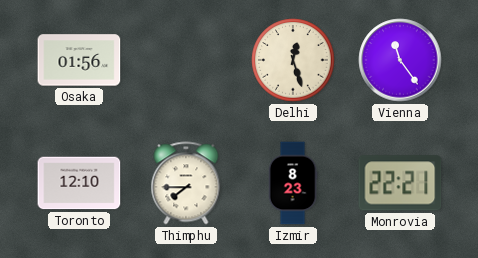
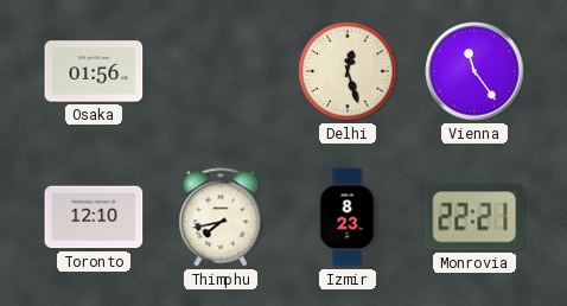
Thimphu: 7:45 -> 7:43 (221, 217)
